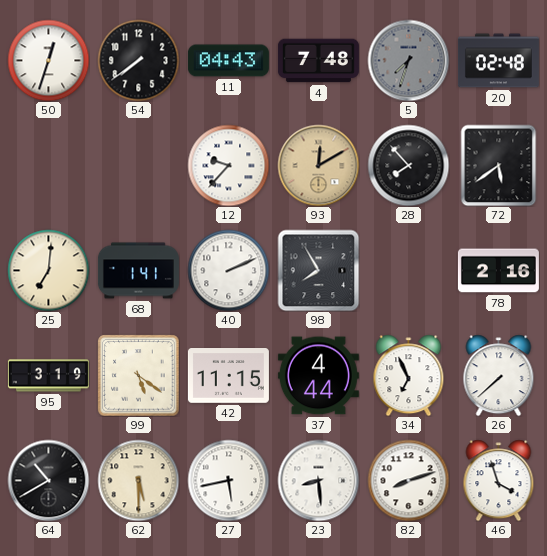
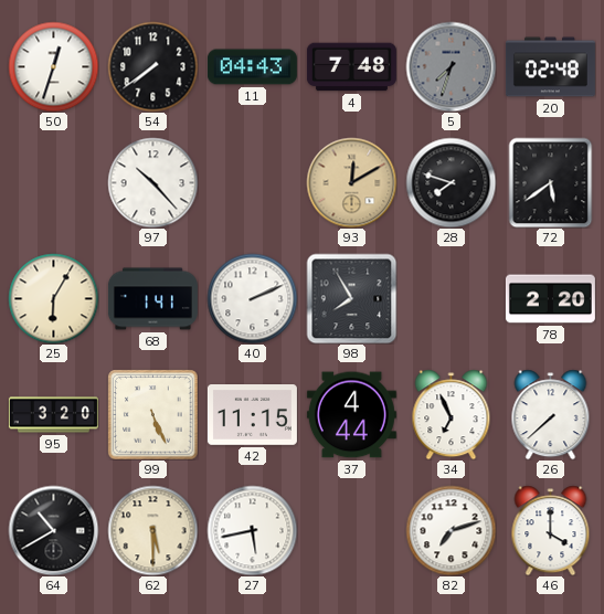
97: none -> 10:23 (152, 182)
12: 9:37 -> none (228, 165)
28: 7:53 -> 7:48 (451, 182)
25: 7:01 -> 6:05 (53, 298)
78: 2:16 -> 2:20 (550, 299)
95: 3:19 -> 3:20 (53, 415)
99: 5:21 -> 5:26 (152, 414)
23: 8:29 -> none (318, 480)
82: 8:12 -> 7:12 (451, 530)
46: 3:57 -> 4:00 (551, 530)
